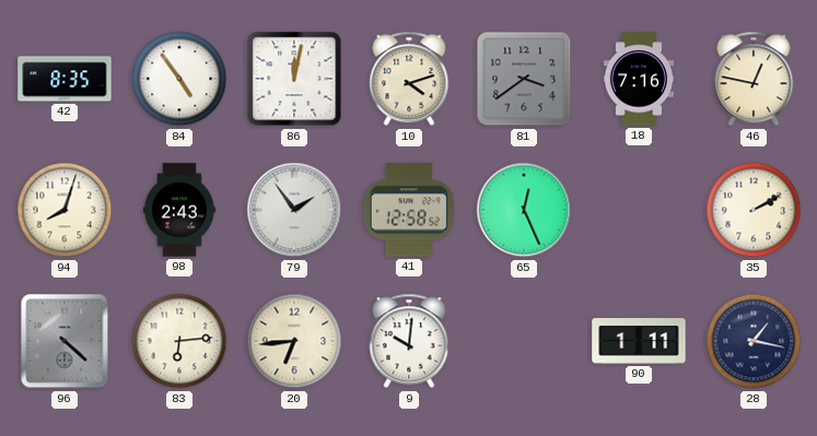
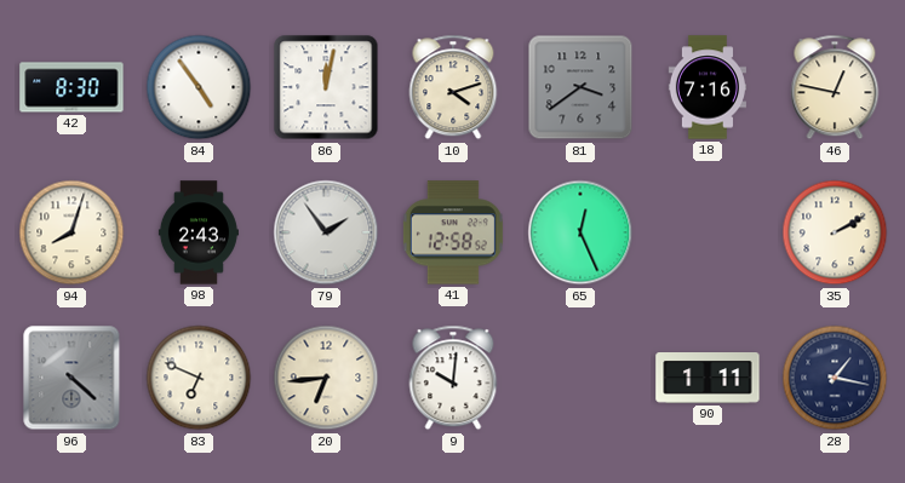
42: 8:35 -> 8:30 (71, 87)
83: 6:14 -> 6:49 (199, 378)
